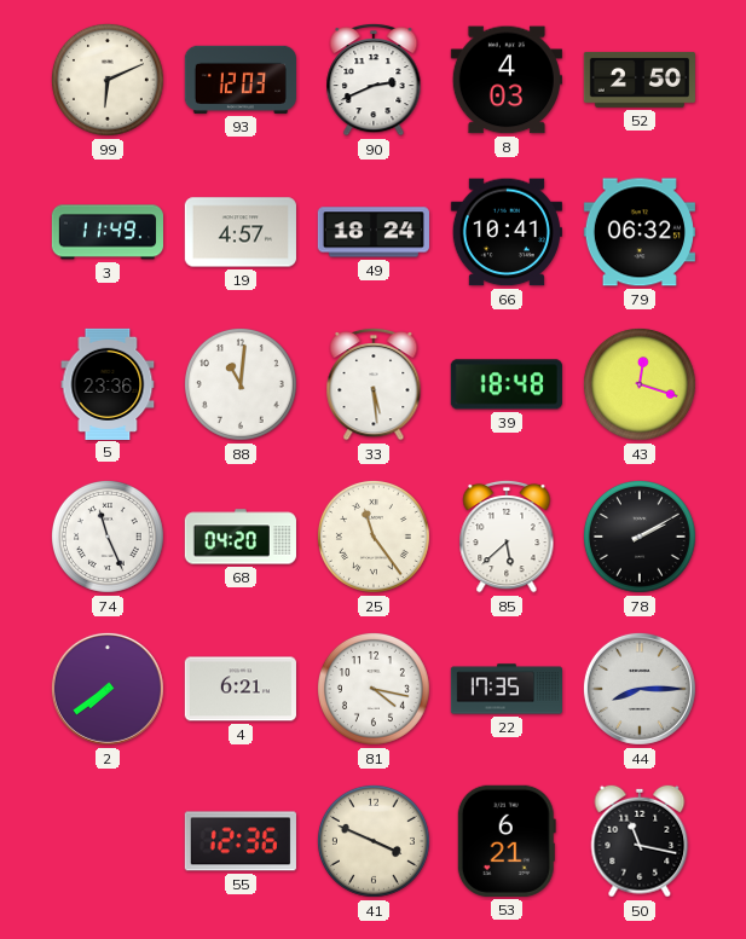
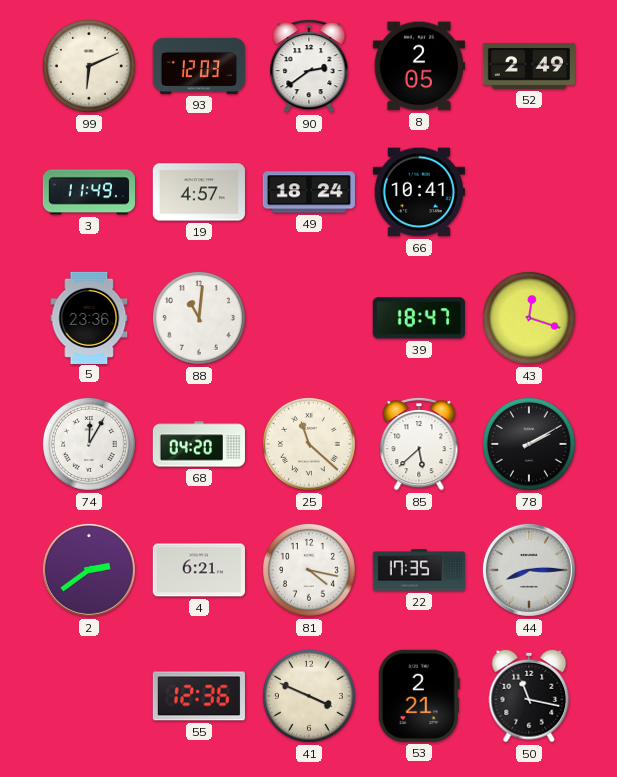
90: 2:41 -> 2:39 (309, 66)
8: 4:03 -> 2:05 (419, 66)
52: 2:50 -> 2:49 (529, 66)
79: 06:32 -> none (640, 232)
33: 5:29 -> none (374, 384)
39: 18:48 -> 18:47 (419, 318)
74: 11:26 -> 12:05 (89, 444)
25: 11:24 -> 11:22 (309, 444)
2: 7:39 -> 2:39 (89, 570)
53: 6:21 -> 2:21 (419, 696)
